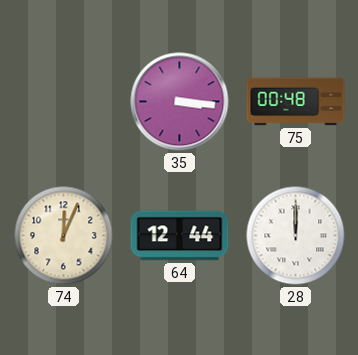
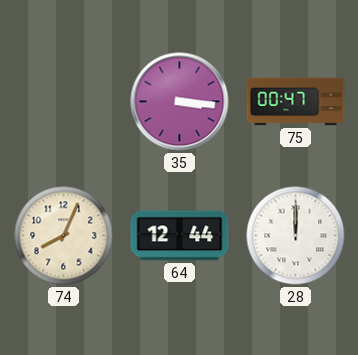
75: 00:48 -> 00:47 (296, 102)
74: 12:04 -> 8:04 (64, 236)
